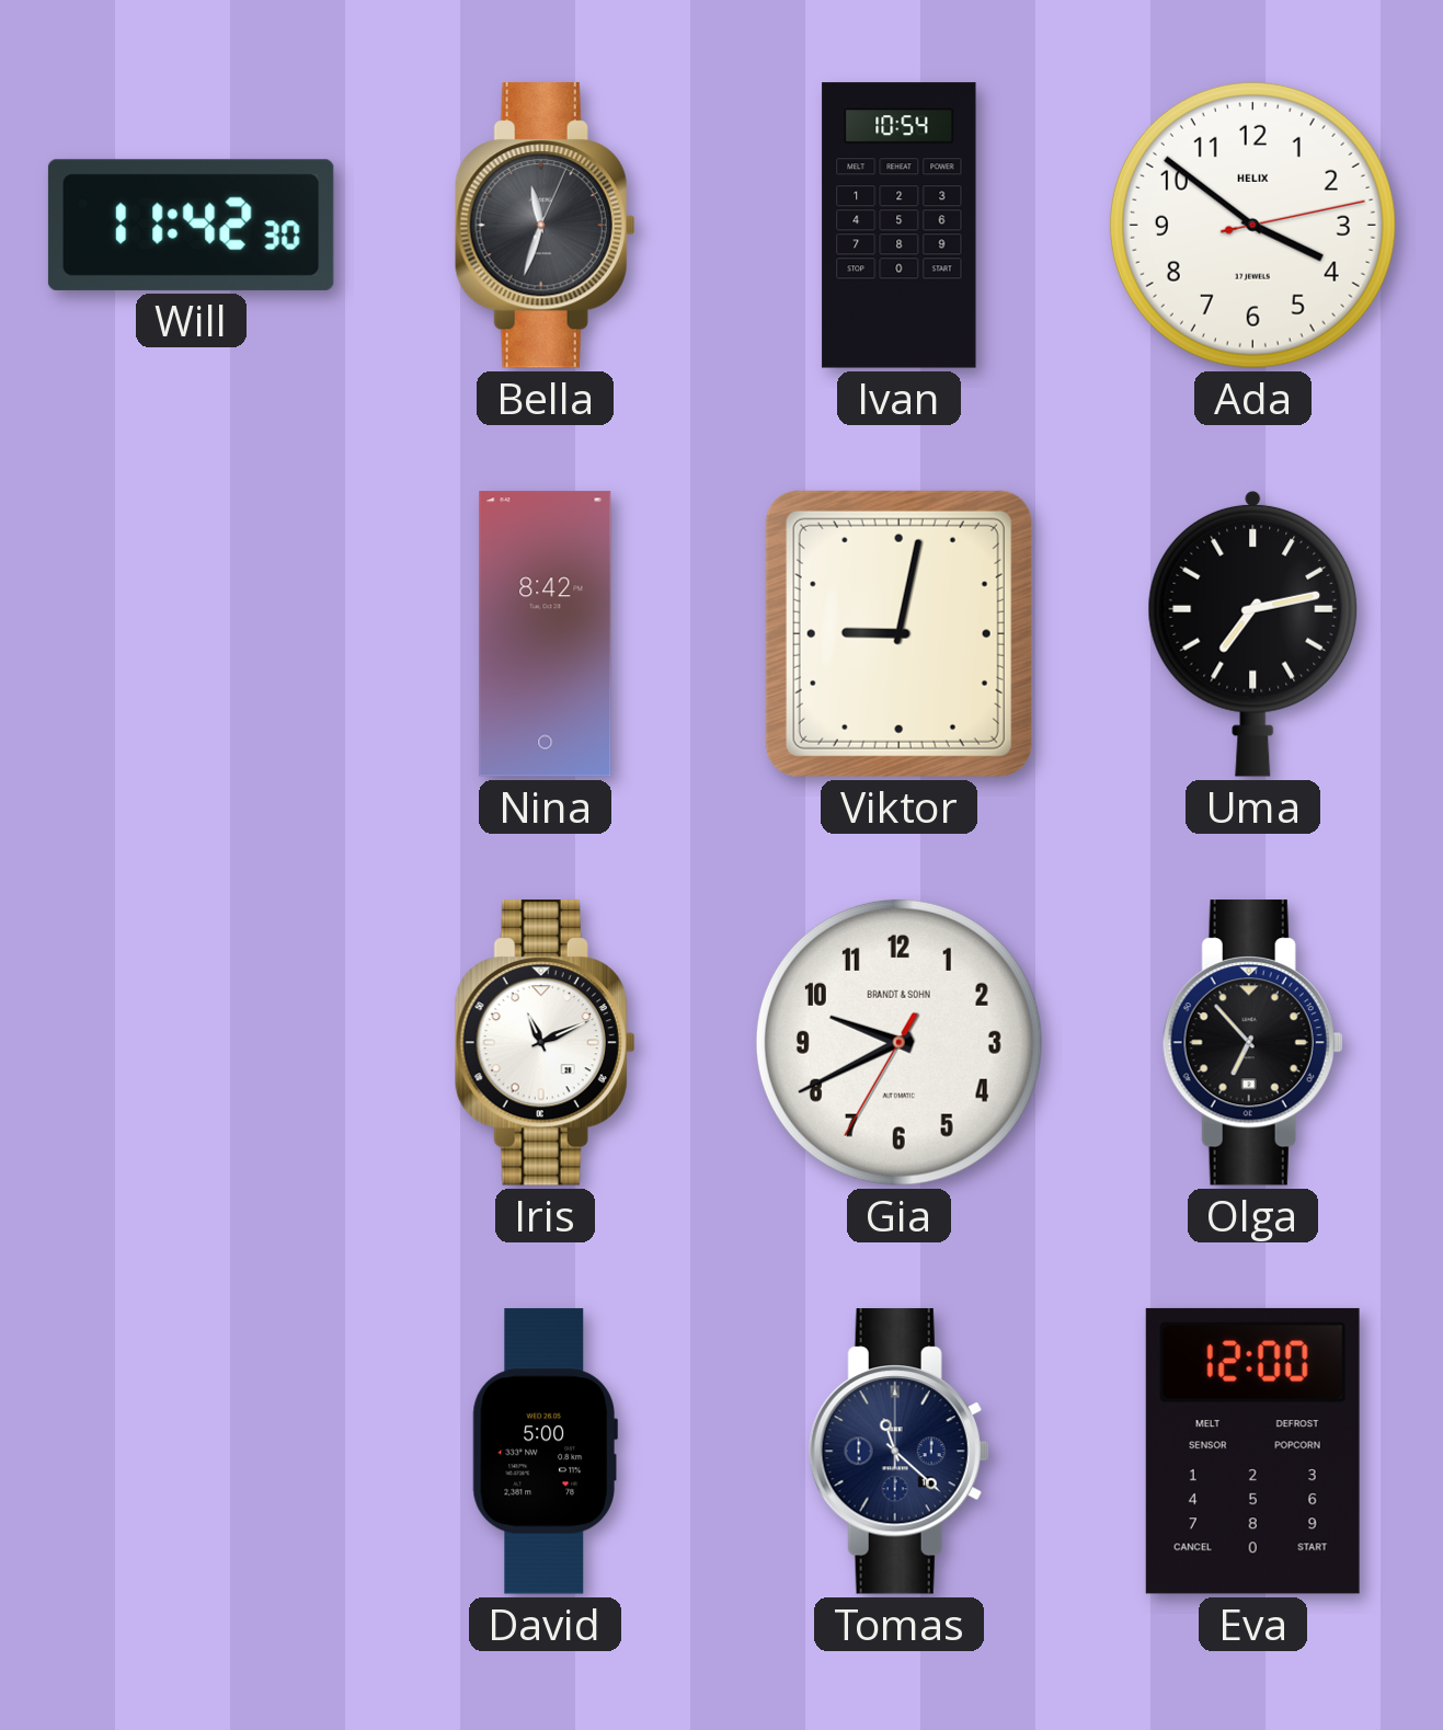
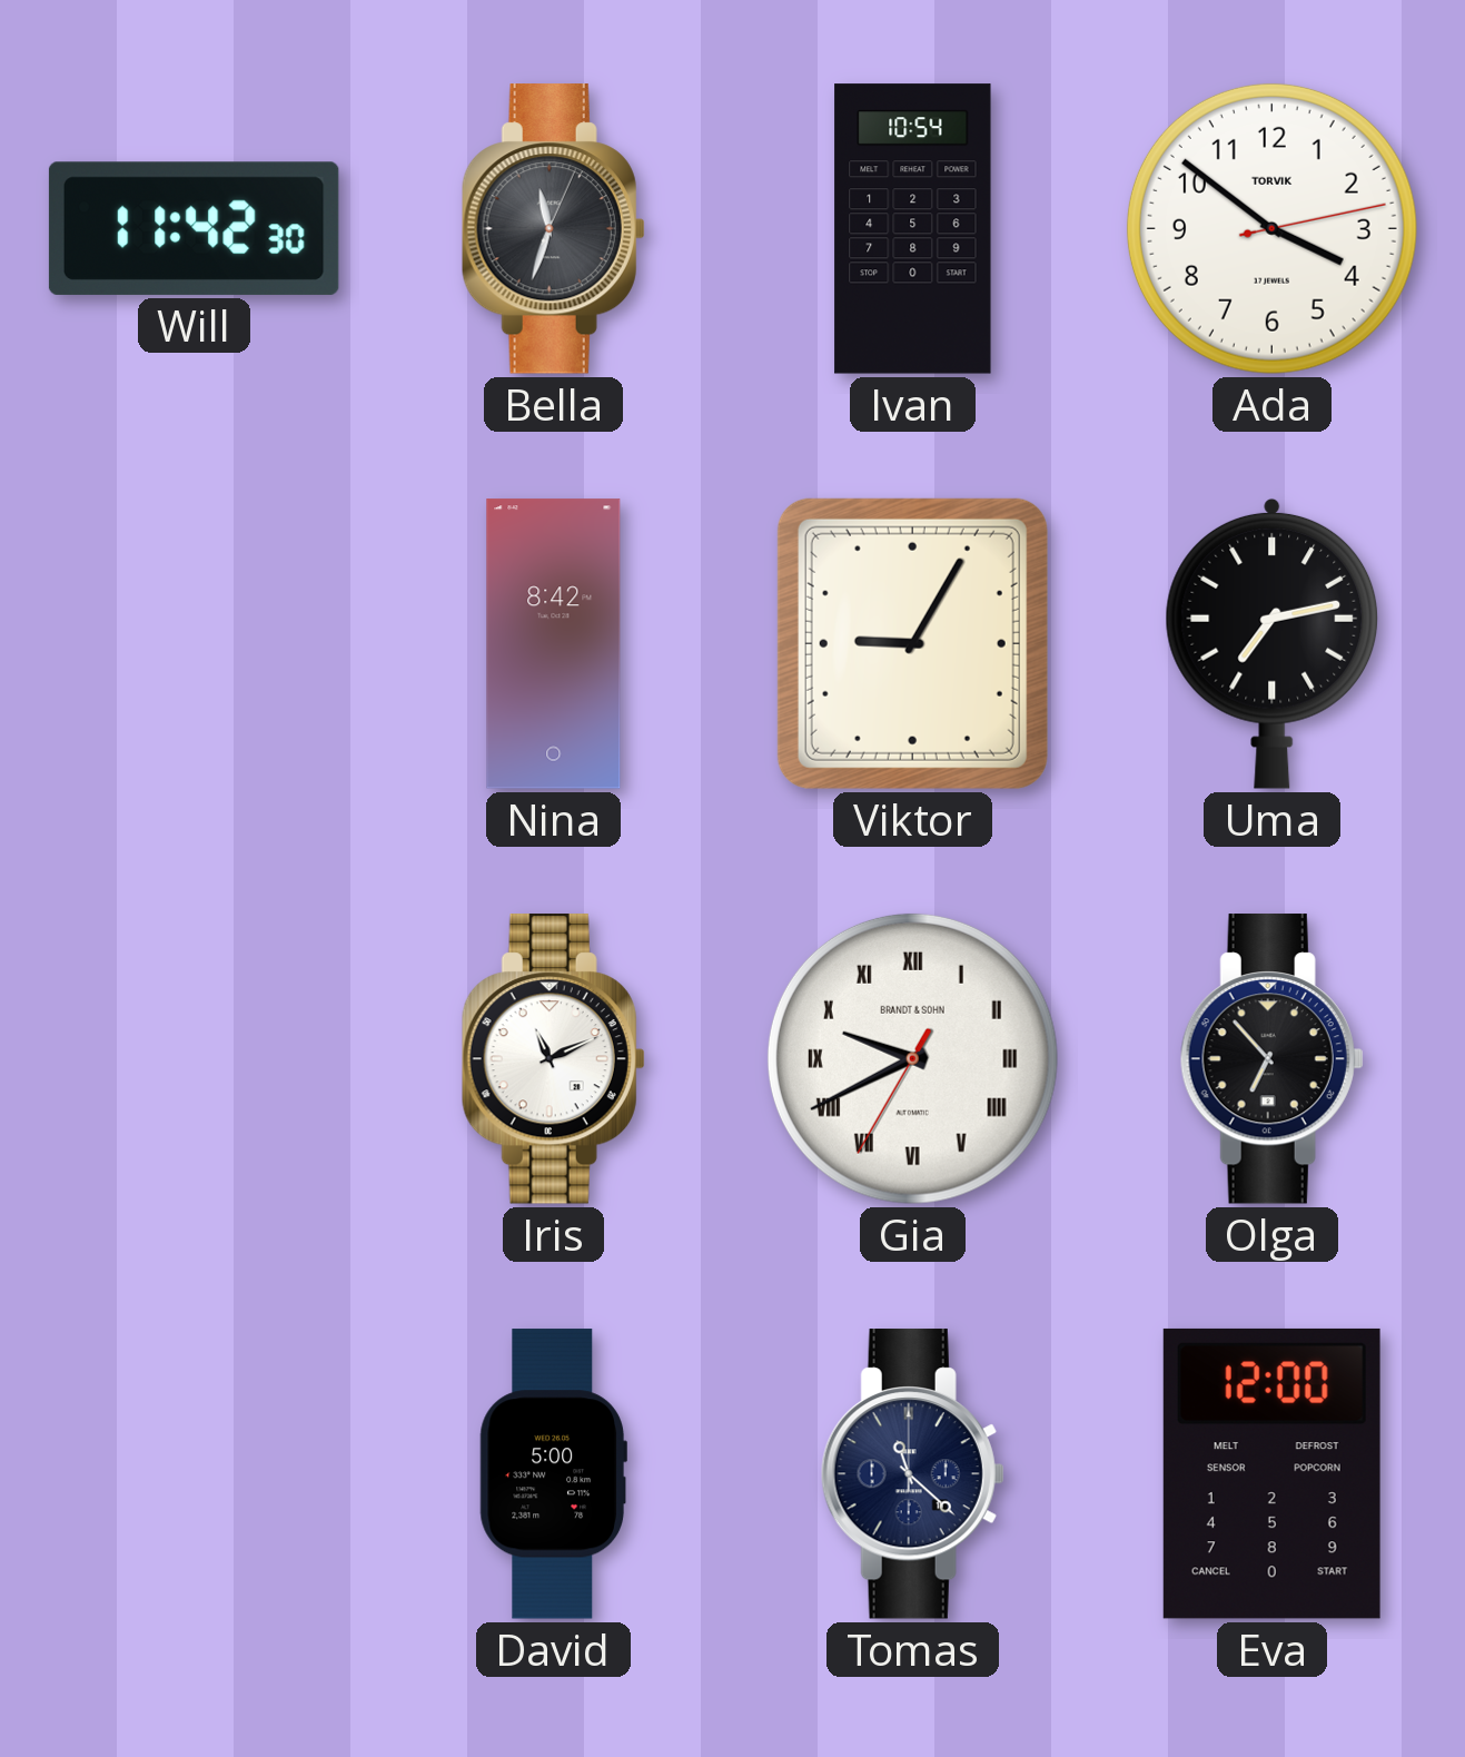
Ada brand: HELIX -> TORVIK (1271, 228)
Viktor: 9:02 -> 9:05 (912, 643)
Gia numerals: Arabic -> Roman (912, 1058)
